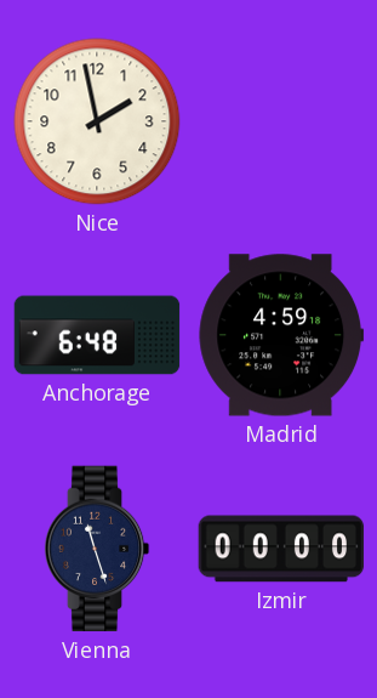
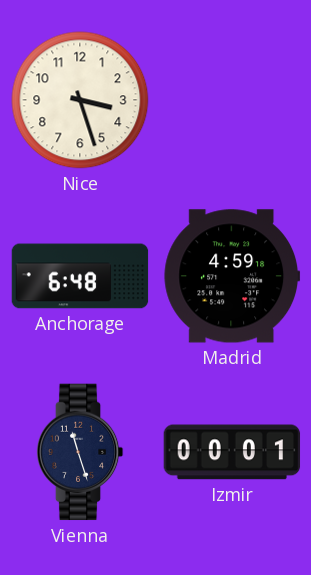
Nice: 1:58 -> 3:27 (80, 100)
Izmir: 00:00 -> 00:01 (232, 452)
